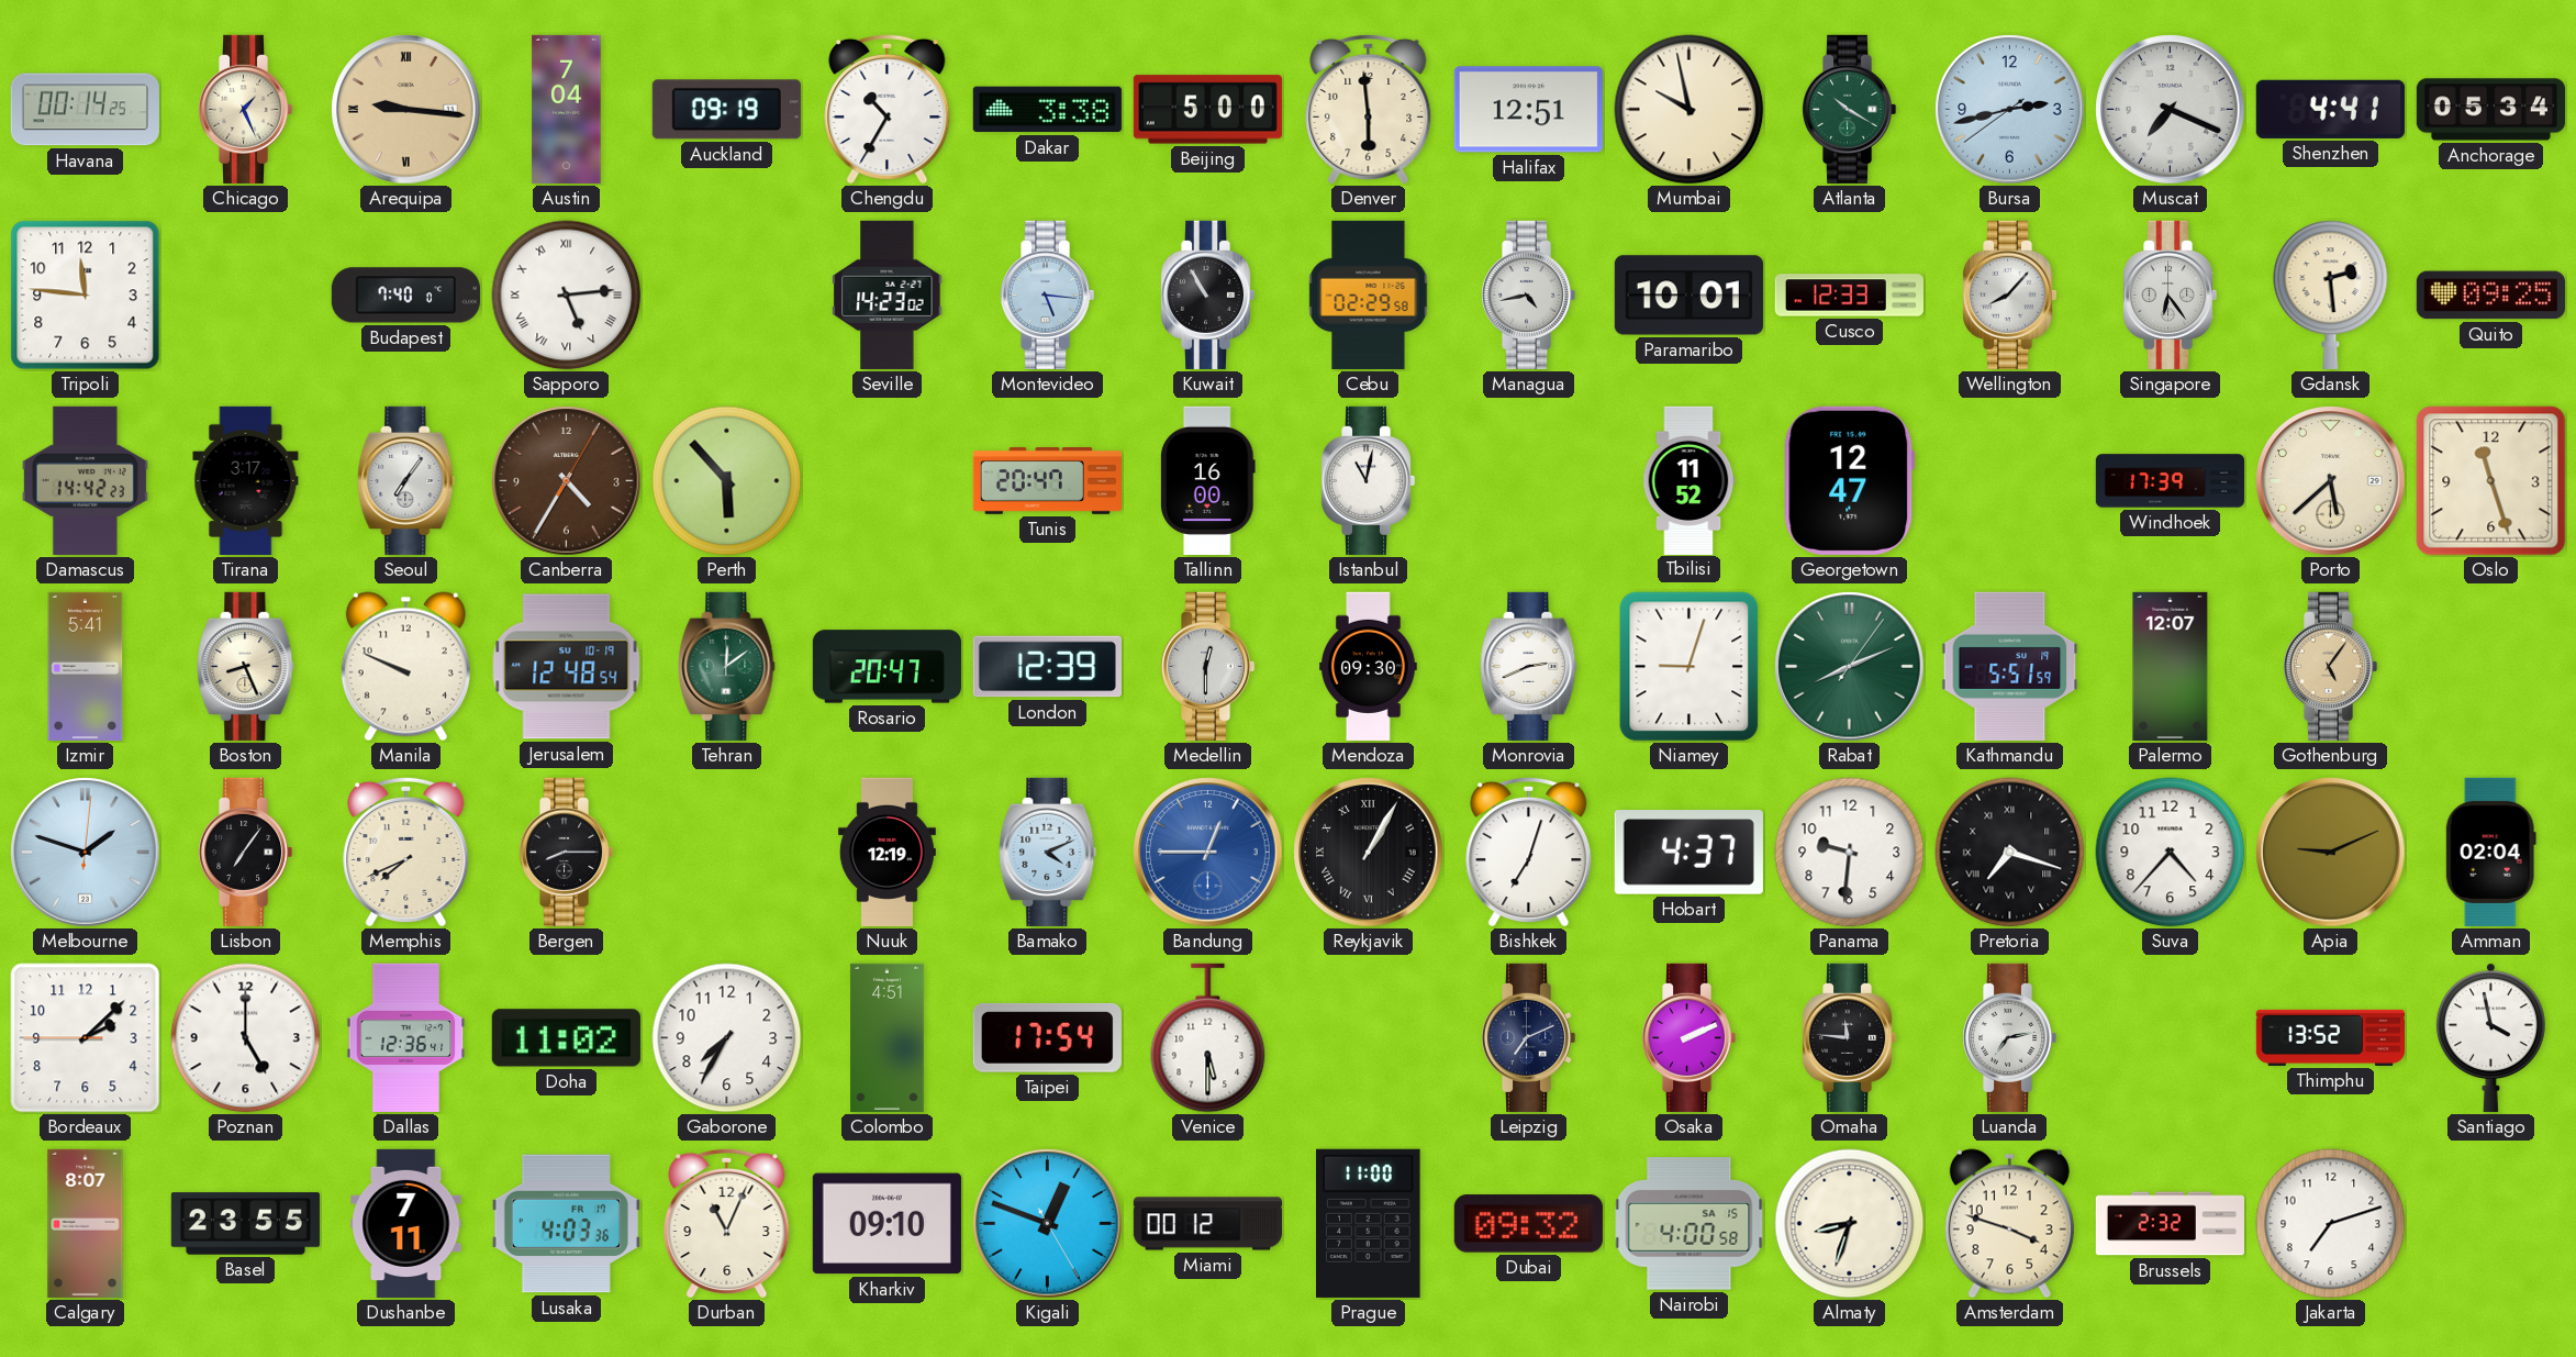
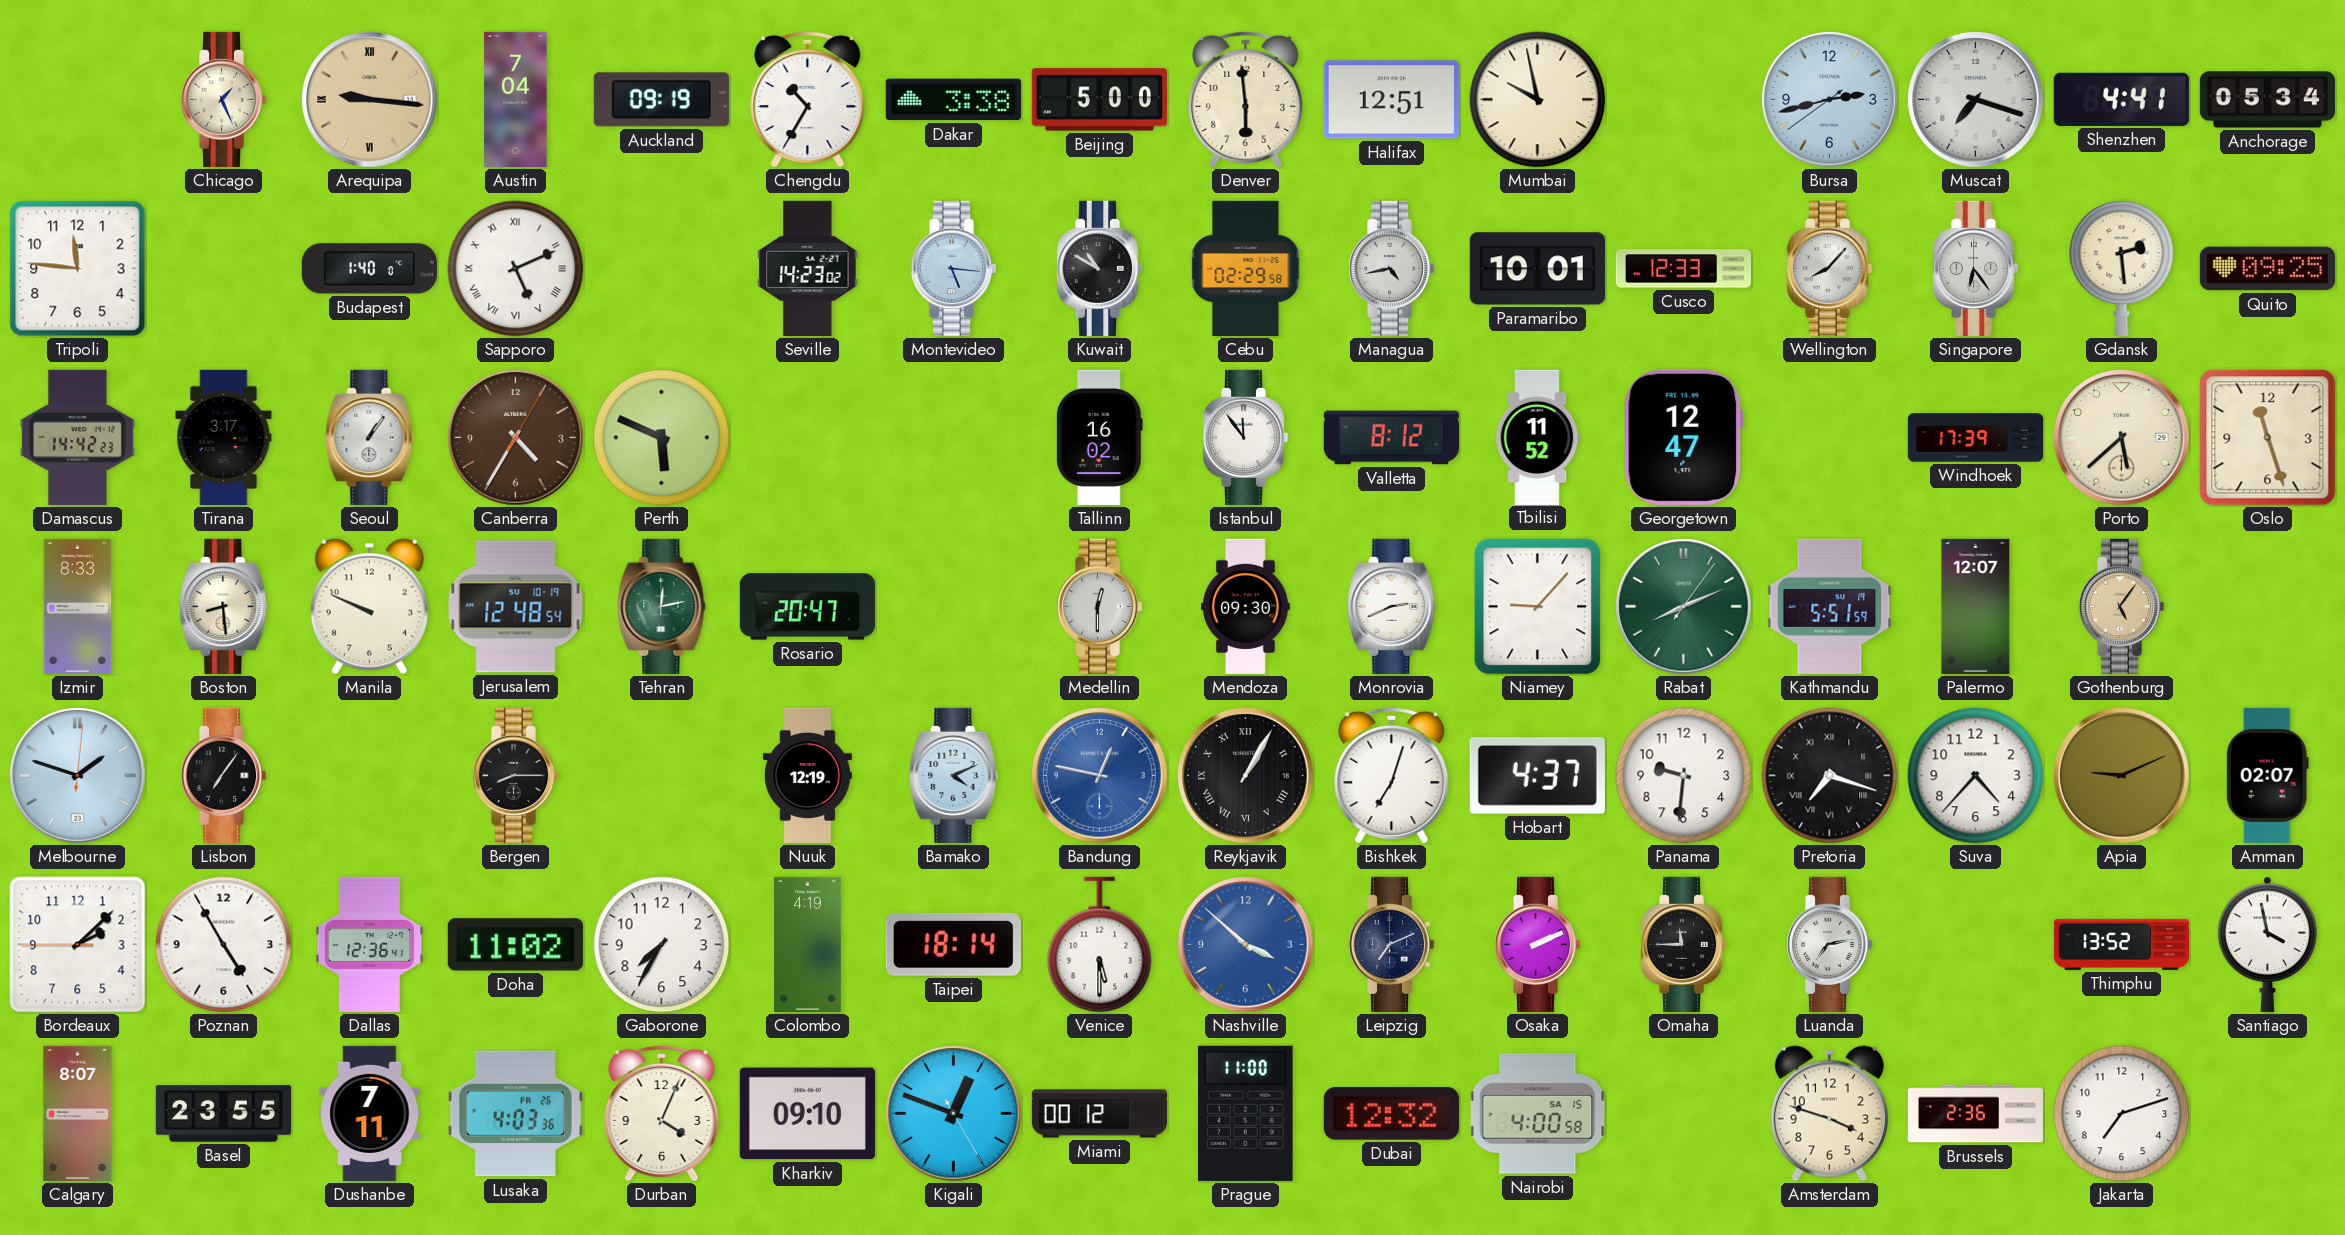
Havana: 00:14 -> none (85, 110)
Atlanta: 10:20 -> none (1849, 109)
Muscat: 7:19 -> 7:18 (1976, 100)
Budapest: 7:40 -> 1:40 (369, 269)
Sapporo: 5:14 -> 5:11 (516, 269)
Kuwait: 10:55 -> 10:50 (1099, 268)
Seoul: 7:06 -> 1:06 (370, 437)
Perth: 5:53 -> 5:49 (662, 438)
Tunis: 20:47 -> none (1047, 481)
Tallinn: 16:00 -> 16:02 (1100, 437)
Istanbul: 11:02 -> 11:54 (1245, 437)
Valletta: none -> 8:12 (1391, 438)
Izmir: 5:41 -> 8:33 (78, 606)
Boston: 8:26 -> 8:29 (224, 606)
Tehran: 12:09 -> 12:13 (662, 606)
London: 12:39 -> none (1047, 667)
Niamey: 9:03 -> 9:07 (1538, 607)
Memphis: 7:41 -> none (406, 852)
Bandung: 12:45 -> 12:47 (1100, 776)
Amman: 02:04 -> 02:07 (2267, 775)
Poznan: 5:00 -> 4:55 (224, 945)
Colombo: 4:51 -> 4:19 (808, 944)
Taipei: 17:54 -> 18:14 (953, 944)
Nashville: none -> 3:52 (1246, 945)
Omaha: 11:46 -> 11:45 (1683, 944)
Lusaka date: FR 17 -> FR 26 (515, 1114)
Durban: 11:04 -> 4:04 (662, 1113)
Dubai: 09:32 -> 12:32 (1391, 1114)
Almaty: 8:33 -> none (1850, 1224)
Brussels: 2:32 -> 2:36 (1975, 1114)
